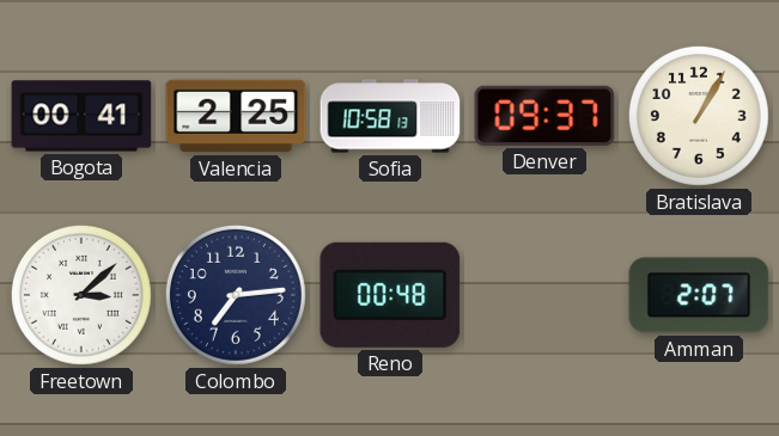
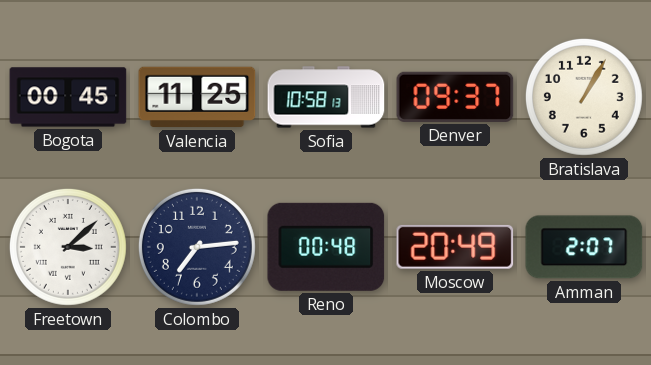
Bogota: 00:41 -> 00:45 (68, 97)
Valencia: 2:25 -> 11:25 (197, 97)
Moscow: none -> 20:49 (455, 247)
